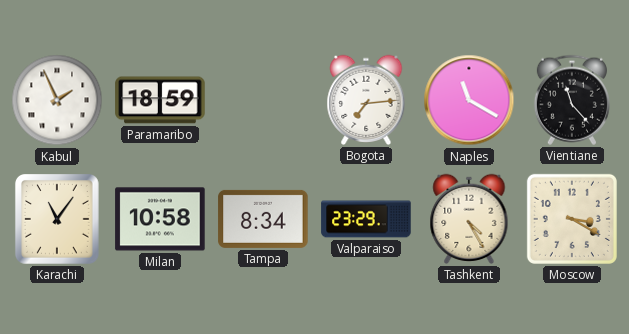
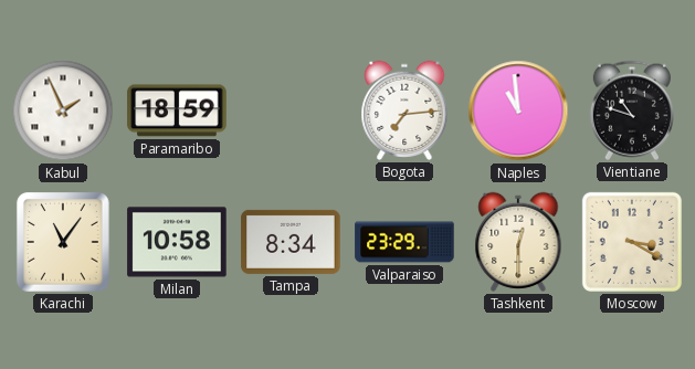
Naples: 11:20 -> 10:59 (518, 110)
Vientiane: 11:23 -> 10:48 (632, 110)
Tashkent: 4:25 -> 12:30 (518, 242)
